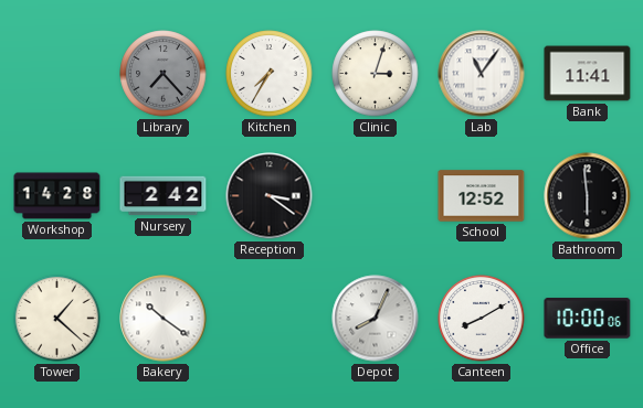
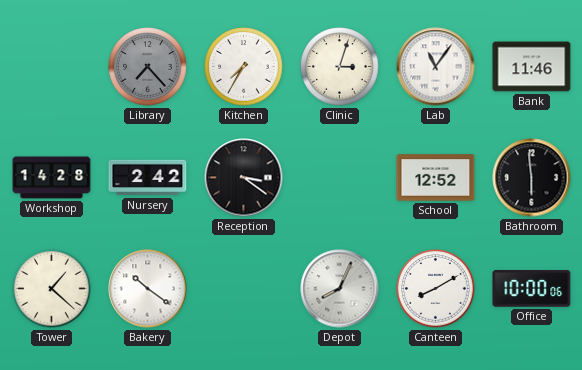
Bank: 11:41 -> 11:46 (532, 67)
